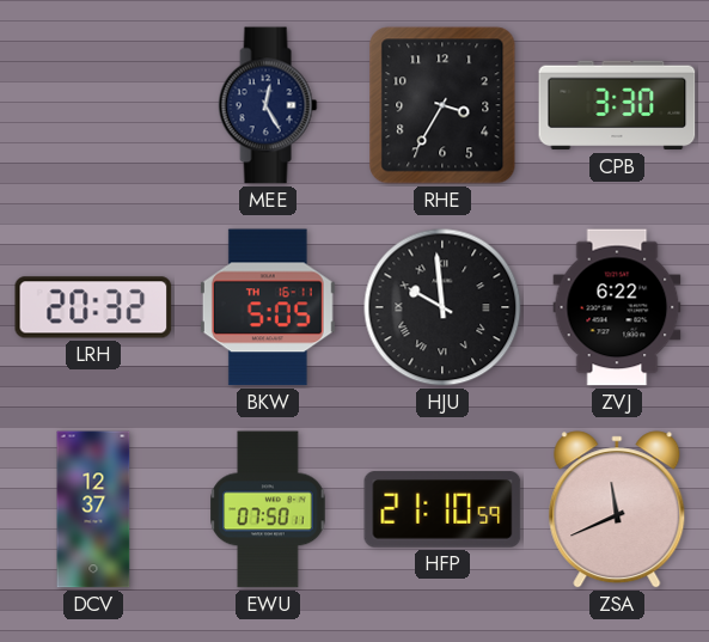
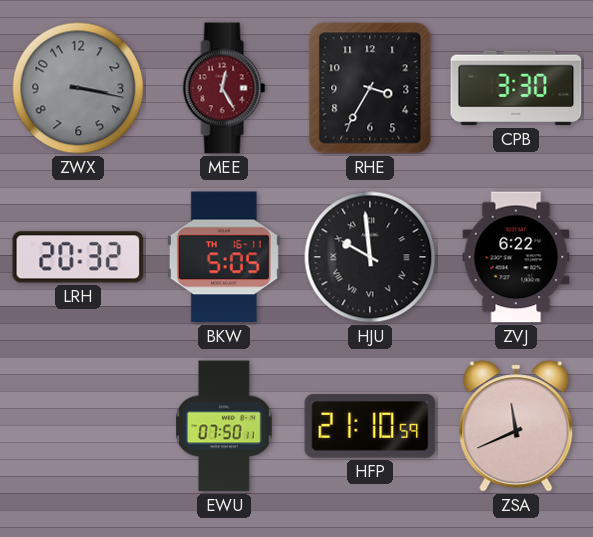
ZWX: none -> 3:17 (78, 88)
MEE dial: navy -> burgundy (224, 88)
DCV: 12:37 -> none (93, 509)
